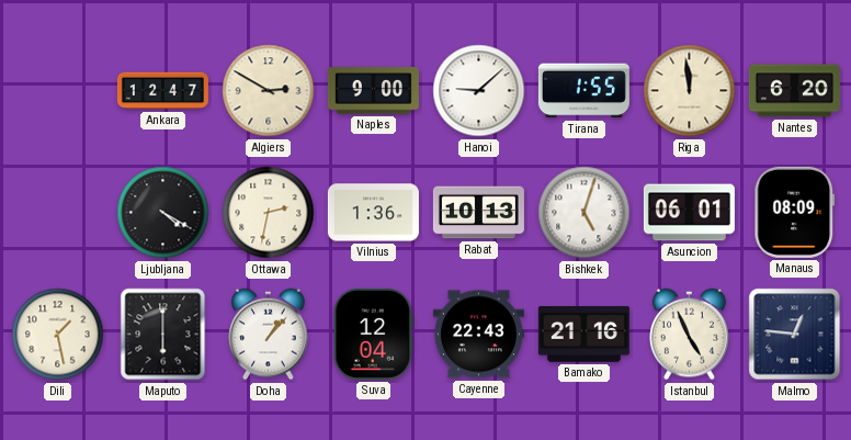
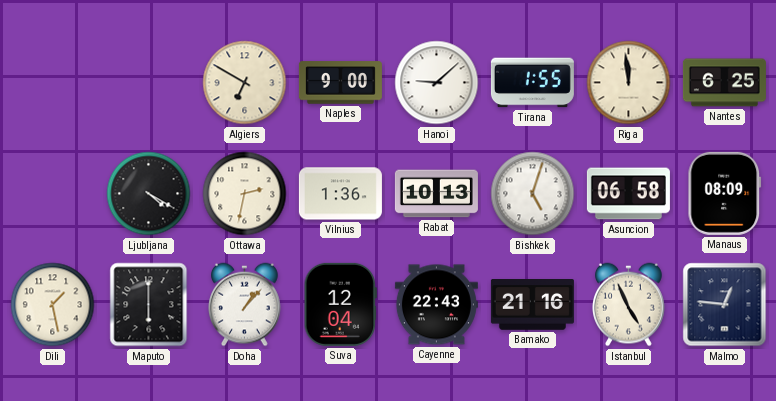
Ankara: 12:47 -> none (162, 91)
Algiers: 2:50 -> 6:50 (245, 83)
Nantes: 6:20 -> 6:25 (724, 83)
Asuncion: 06:01 -> 06:58 (628, 194)
